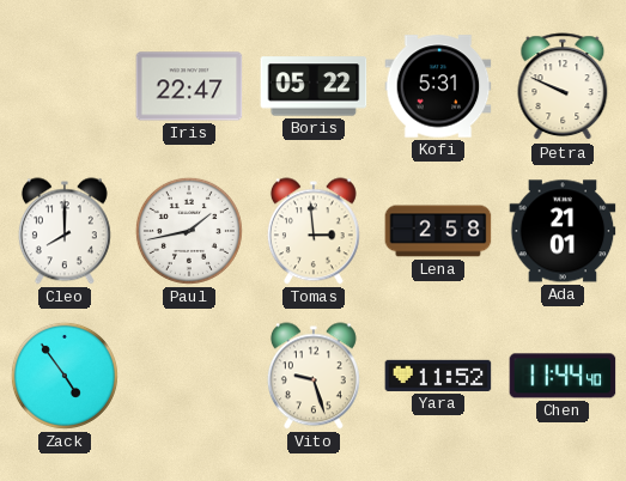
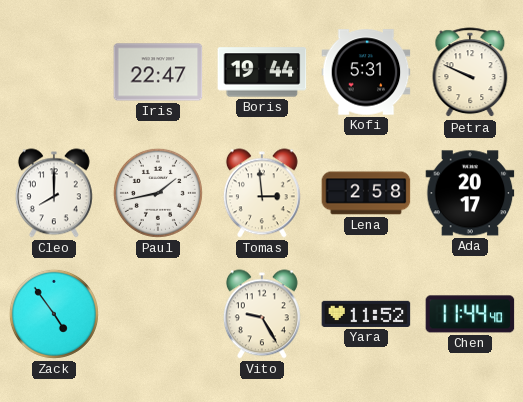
Boris: 05:22 -> 19:44 (262, 72)
Ada: 21:01 -> 20:17 (470, 193)
Vito: 9:27 -> 9:25 (262, 314)
